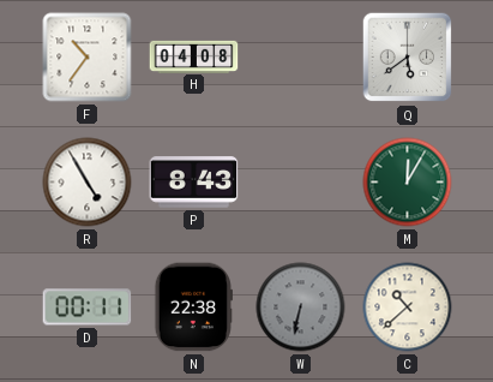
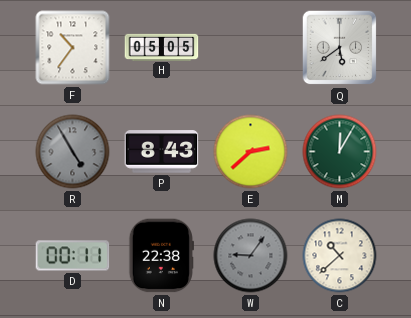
H: 04:08 -> 05:05 (162, 47)
R dial: white -> grey (73, 152)
E: none -> 2:38 (251, 152)
W: 6:32 -> 9:06 (251, 256)
